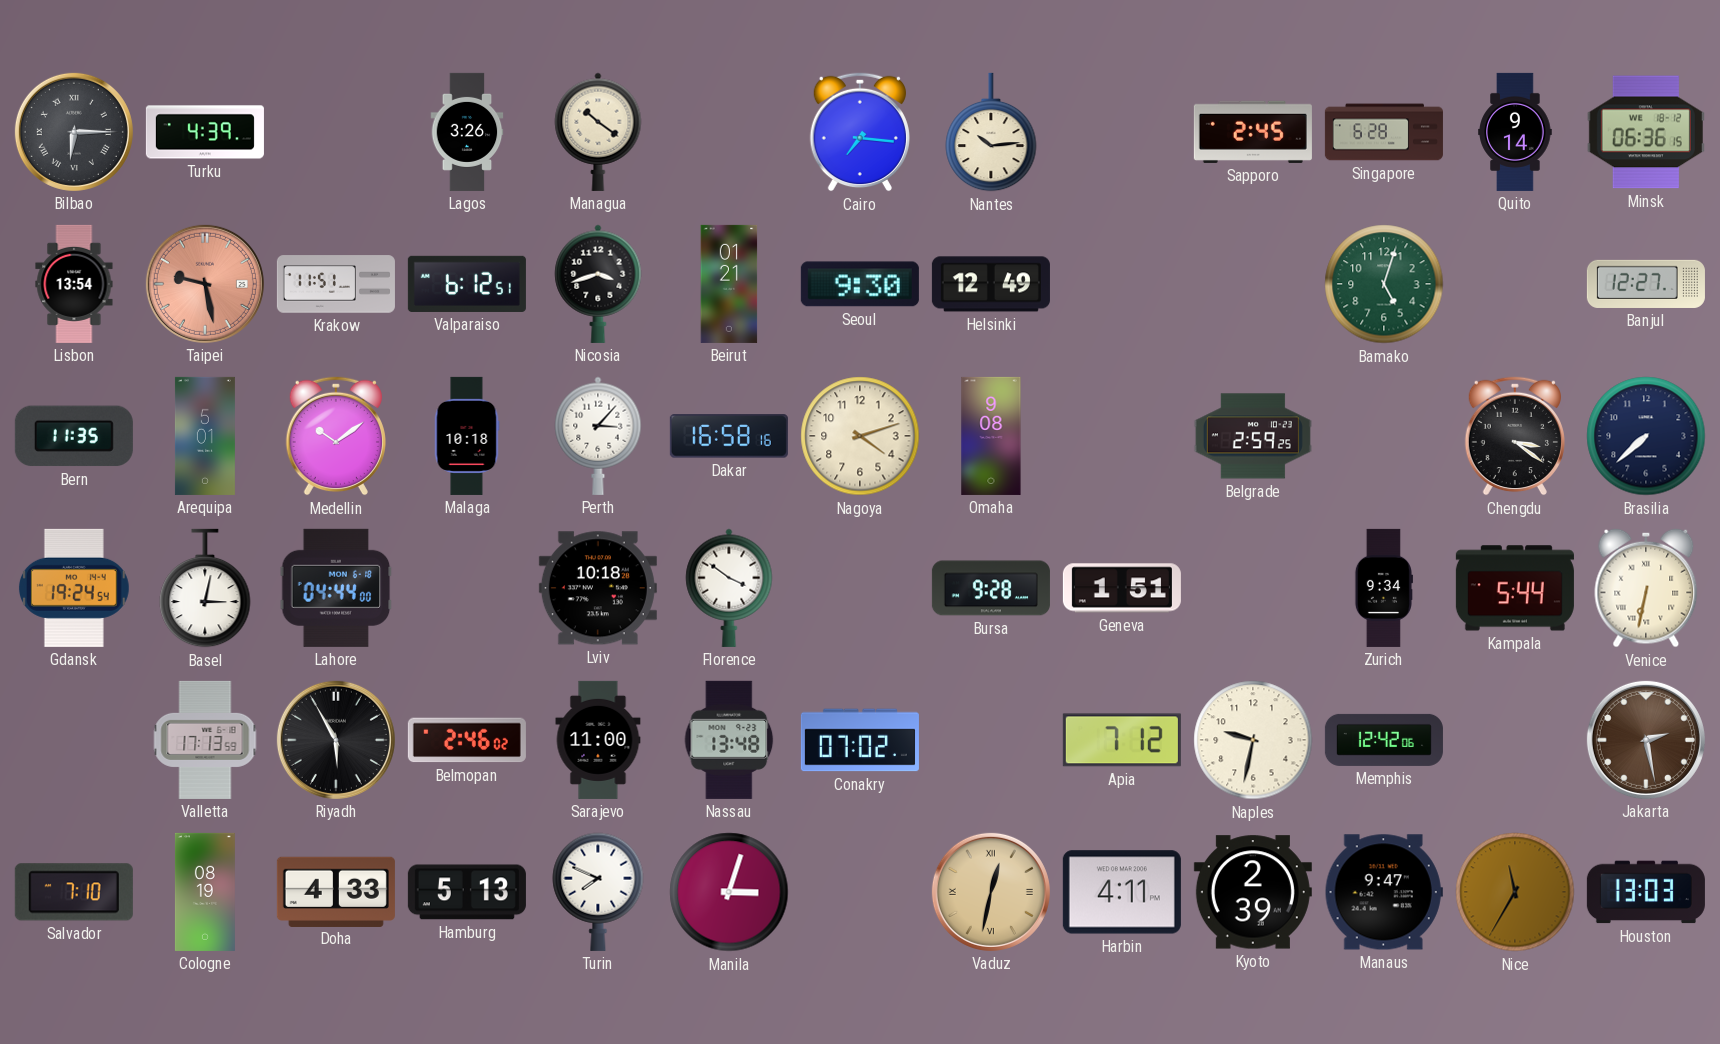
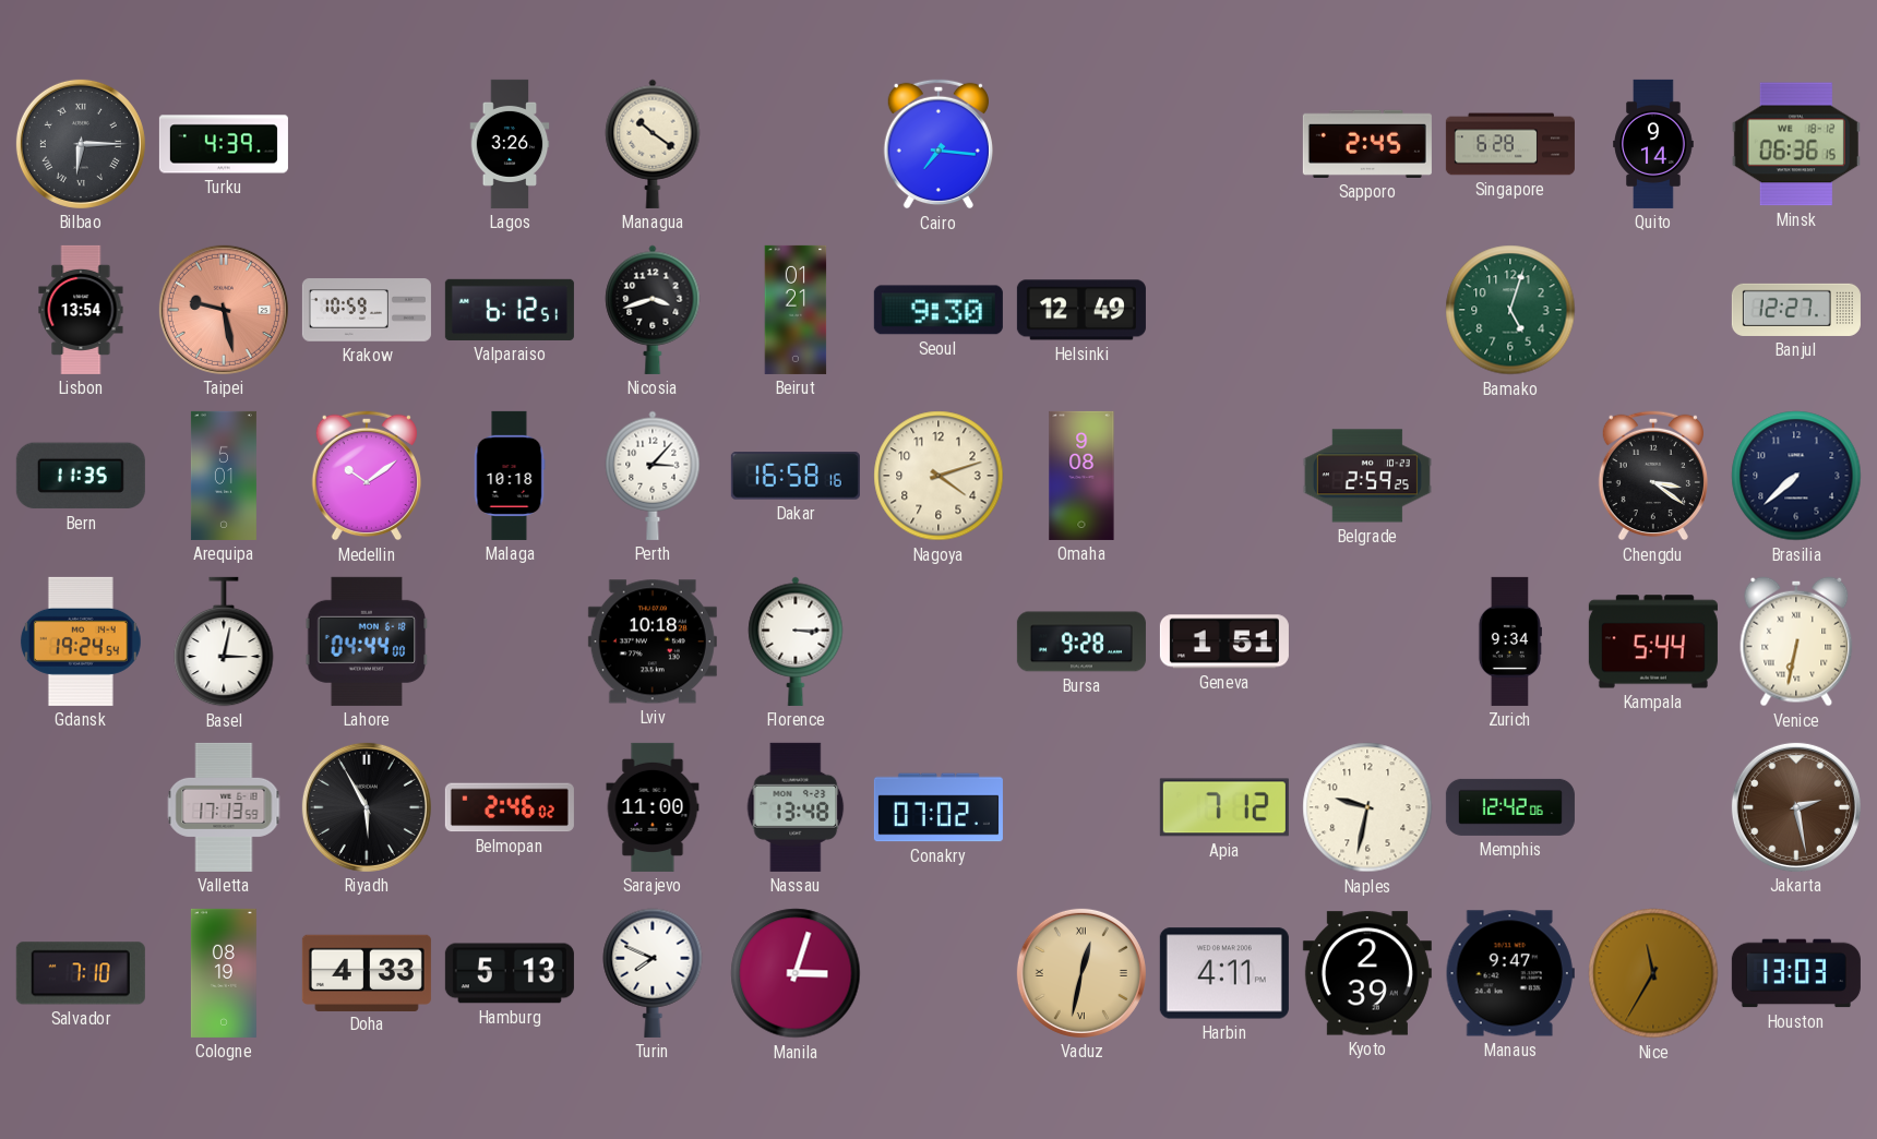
Nantes: 10:14 -> none (991, 132)
Krakow: 11:51 -> 10:59 (367, 310)
Florence: 3:51 -> 3:15 (796, 642)
